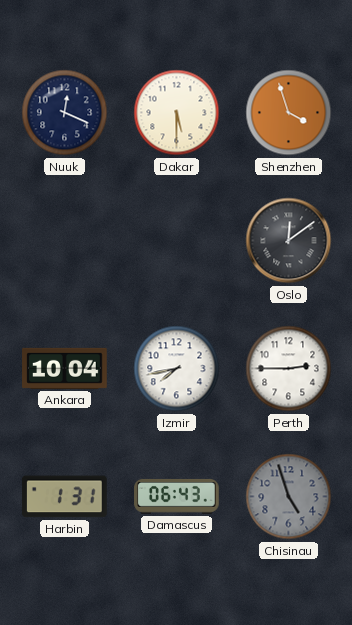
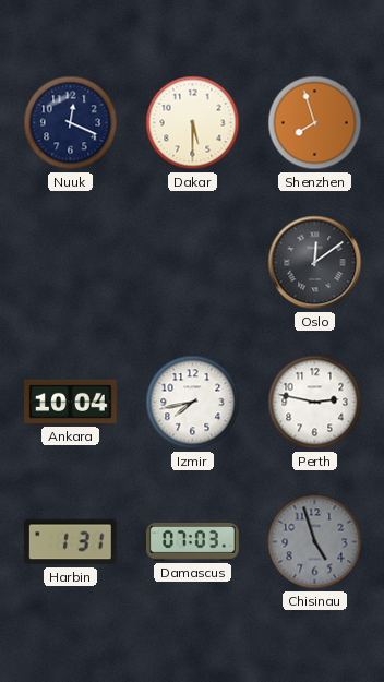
Shenzhen: 3:57 -> 7:57 (315, 123)
Perth: 2:45 -> 2:47 (315, 403)
Damascus: 06:43 -> 07:03 (193, 541)
